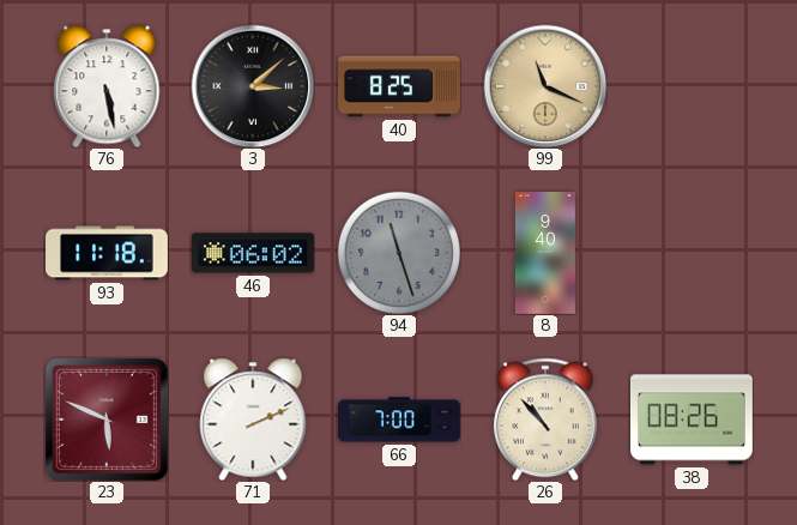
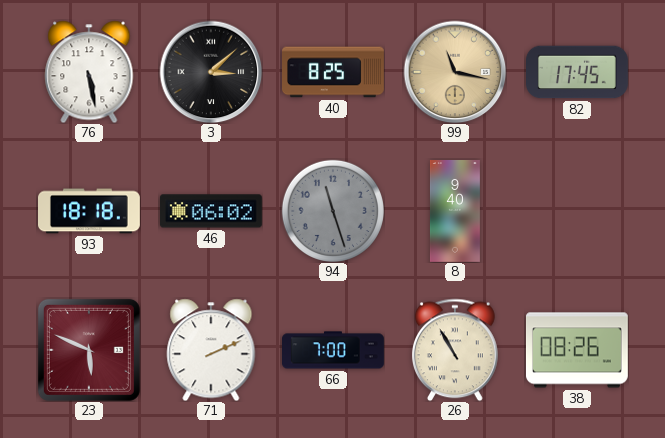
99: 11:19 -> 11:17 (455, 72)
82: none -> 17:45 (578, 72)
93: 11:18 -> 18:18 (90, 211)
26: 10:53 -> 10:55 (455, 350)
